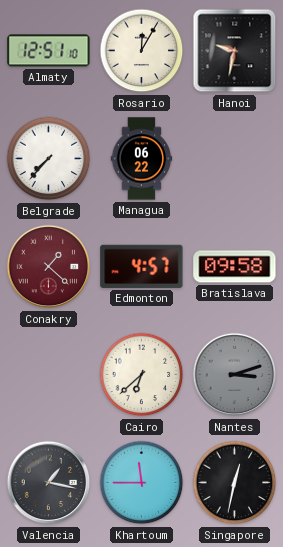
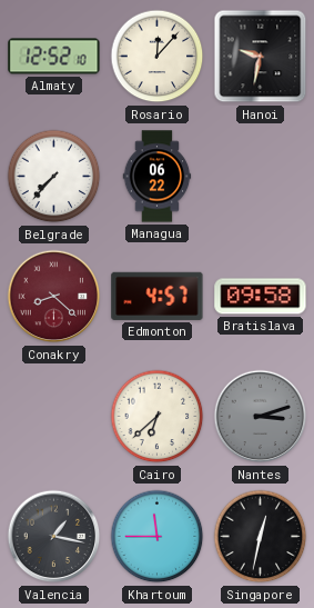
Almaty: 12:51 -> 12:52 (54, 57)
Rosario: 12:05 -> 12:07 (158, 57)
Conakry: 1:22 -> 8:22 (54, 297)
